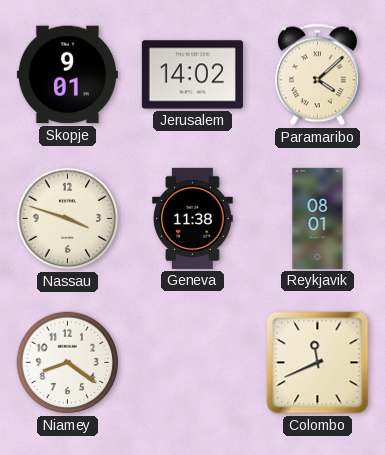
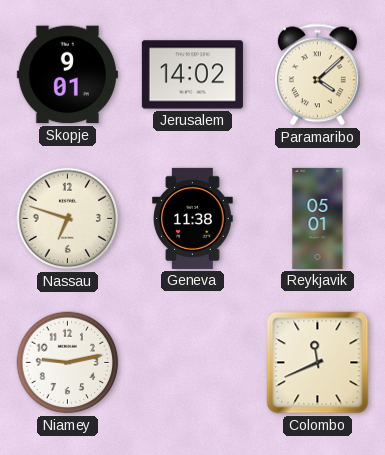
Nassau: 3:48 -> 6:48 (68, 219)
Reykjavik: 08:01 -> 05:01 (318, 218)
Niamey: 8:21 -> 9:13 (68, 363)
